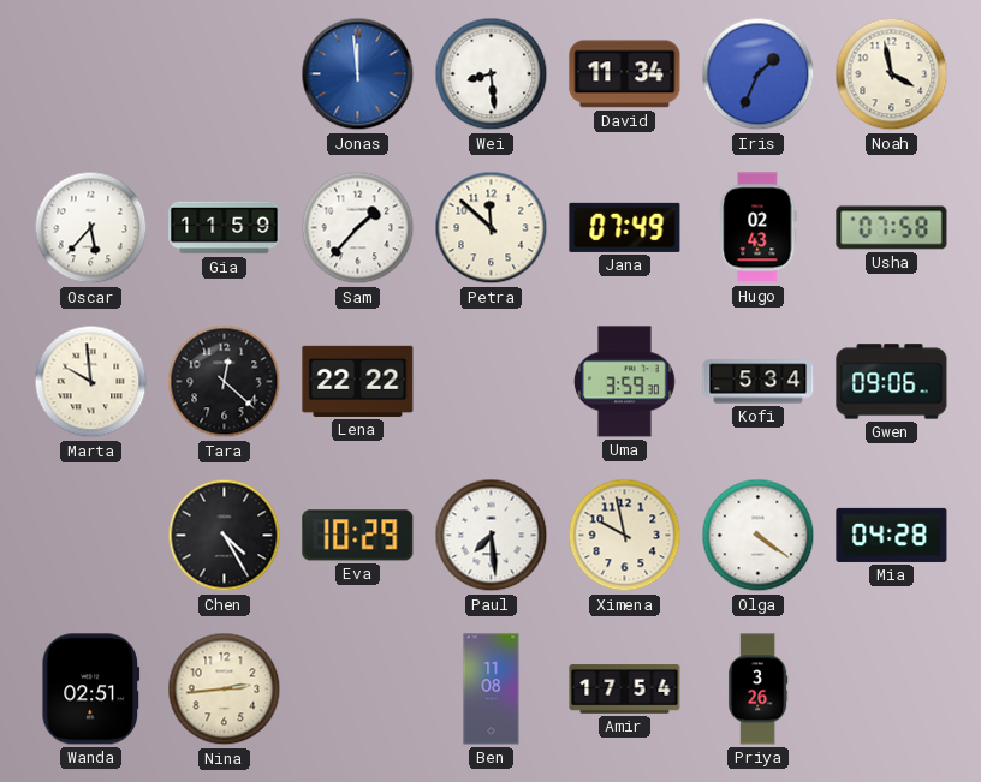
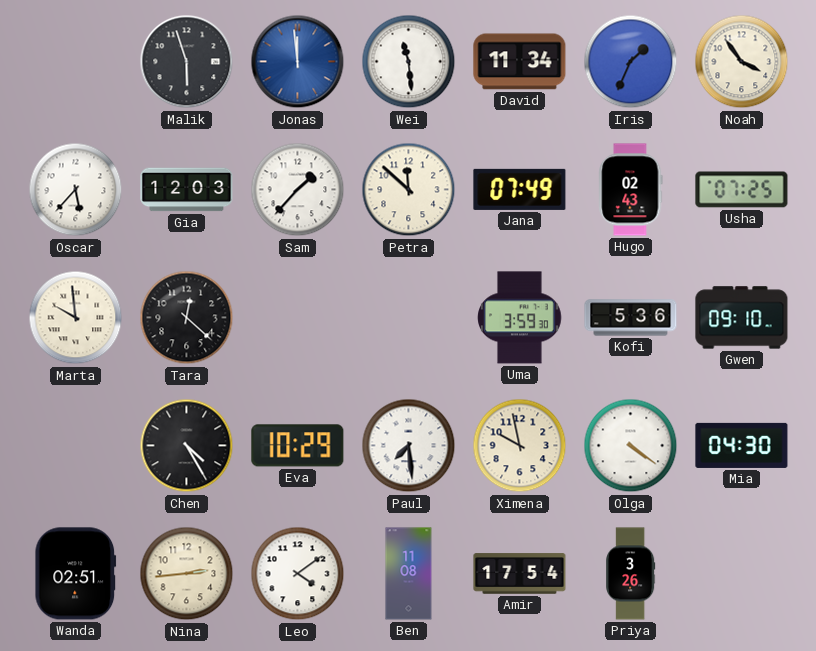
Malik: none -> 5:57 (187, 62)
Wei: 8:29 -> 11:29 (409, 62)
Noah: 3:58 -> 3:54 (742, 62)
Gia: 11:59 -> 12:03 (187, 190)
Usha: 07:58 -> 07:25 (742, 190)
Lena: 22:22 -> none (358, 381)
Kofi: 5:34 -> 5:36 (631, 318)
Gwen: 09:06 -> 09:10 (742, 318)
Mia: 04:28 -> 04:30 (742, 445)
Leo: none -> 4:09 (298, 574)
